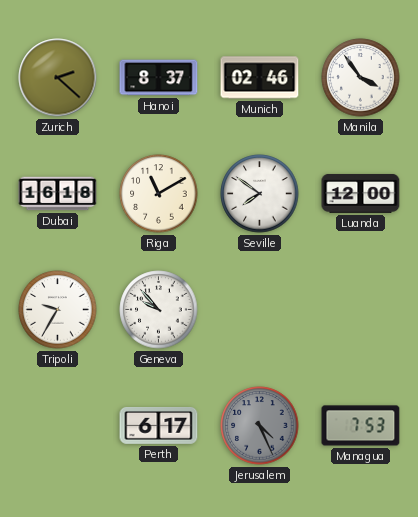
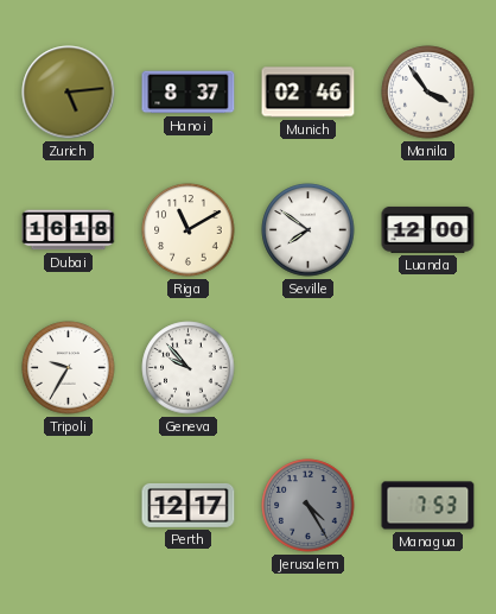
Zurich: 2:22 -> 5:14 (69, 93)
Perth: 6:17 -> 12:17 (189, 506)
Jerusalem: 4:26 -> 4:25 (309, 506)
